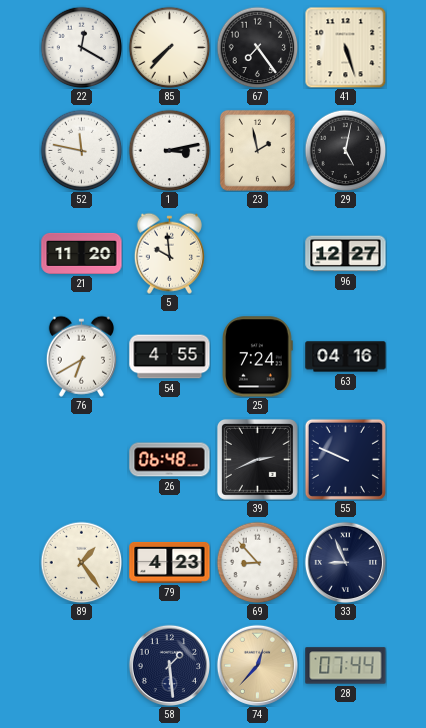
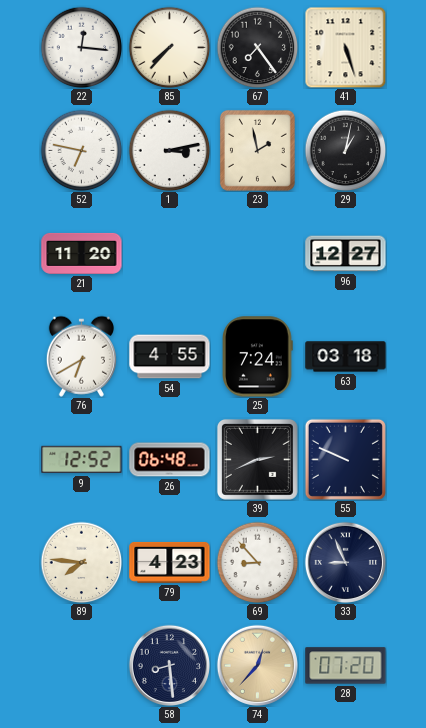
22: 12:20 -> 12:16 (81, 47)
52: 11:47 -> 6:47 (81, 150)
29: 5:02 -> 1:02 (345, 150)
5: 9:59 -> none (169, 253)
63: 04:16 -> 03:18 (346, 357)
9: none -> 12:52 (82, 460)
89: 1:24 -> 7:46 (81, 562)
58: 1:29 -> 8:29 (169, 665)
28: 07:44 -> 07:20 (346, 666)
